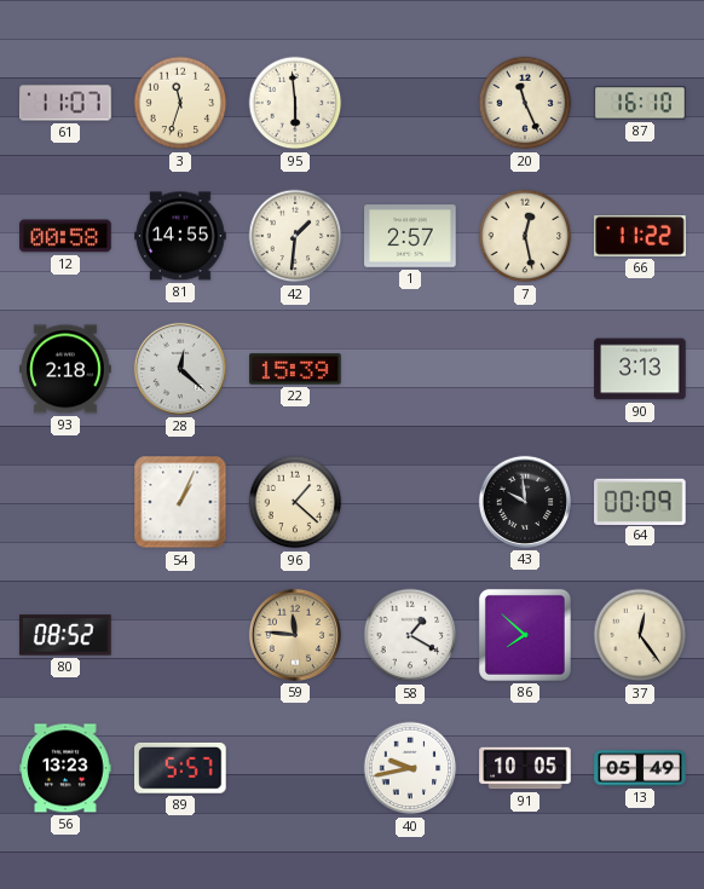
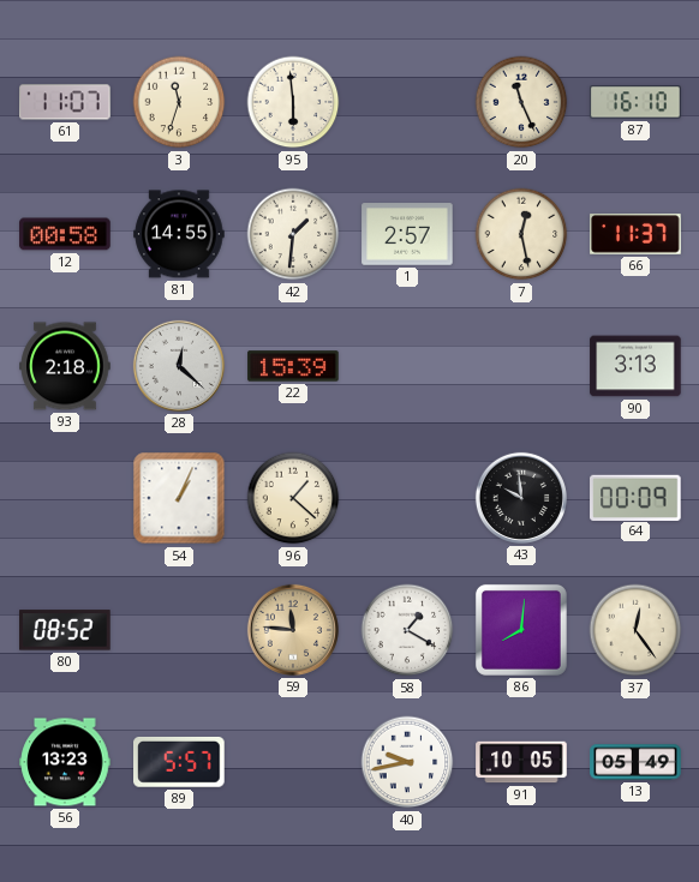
66: 11:22 -> 11:37 (635, 234)
86: 7:52 -> 8:01 (521, 630)
